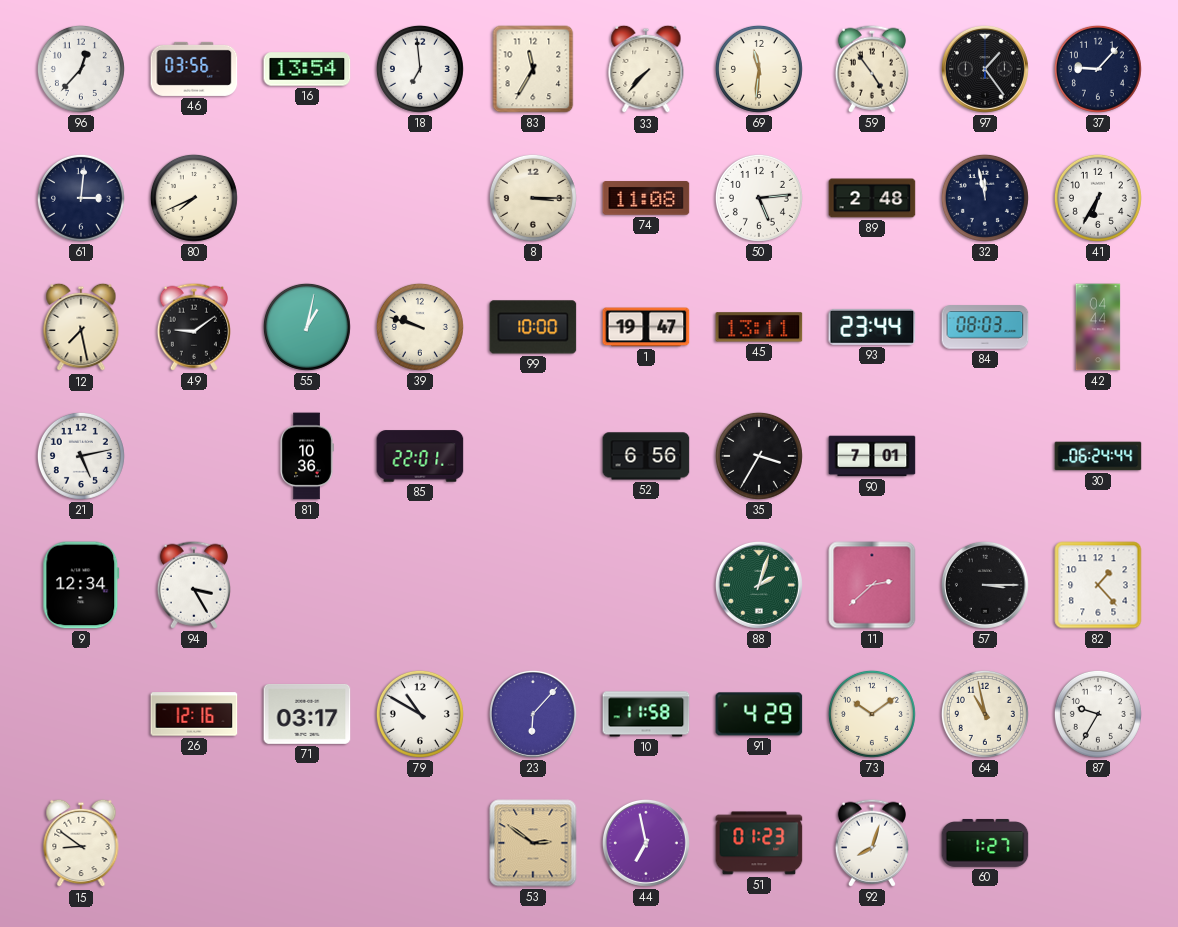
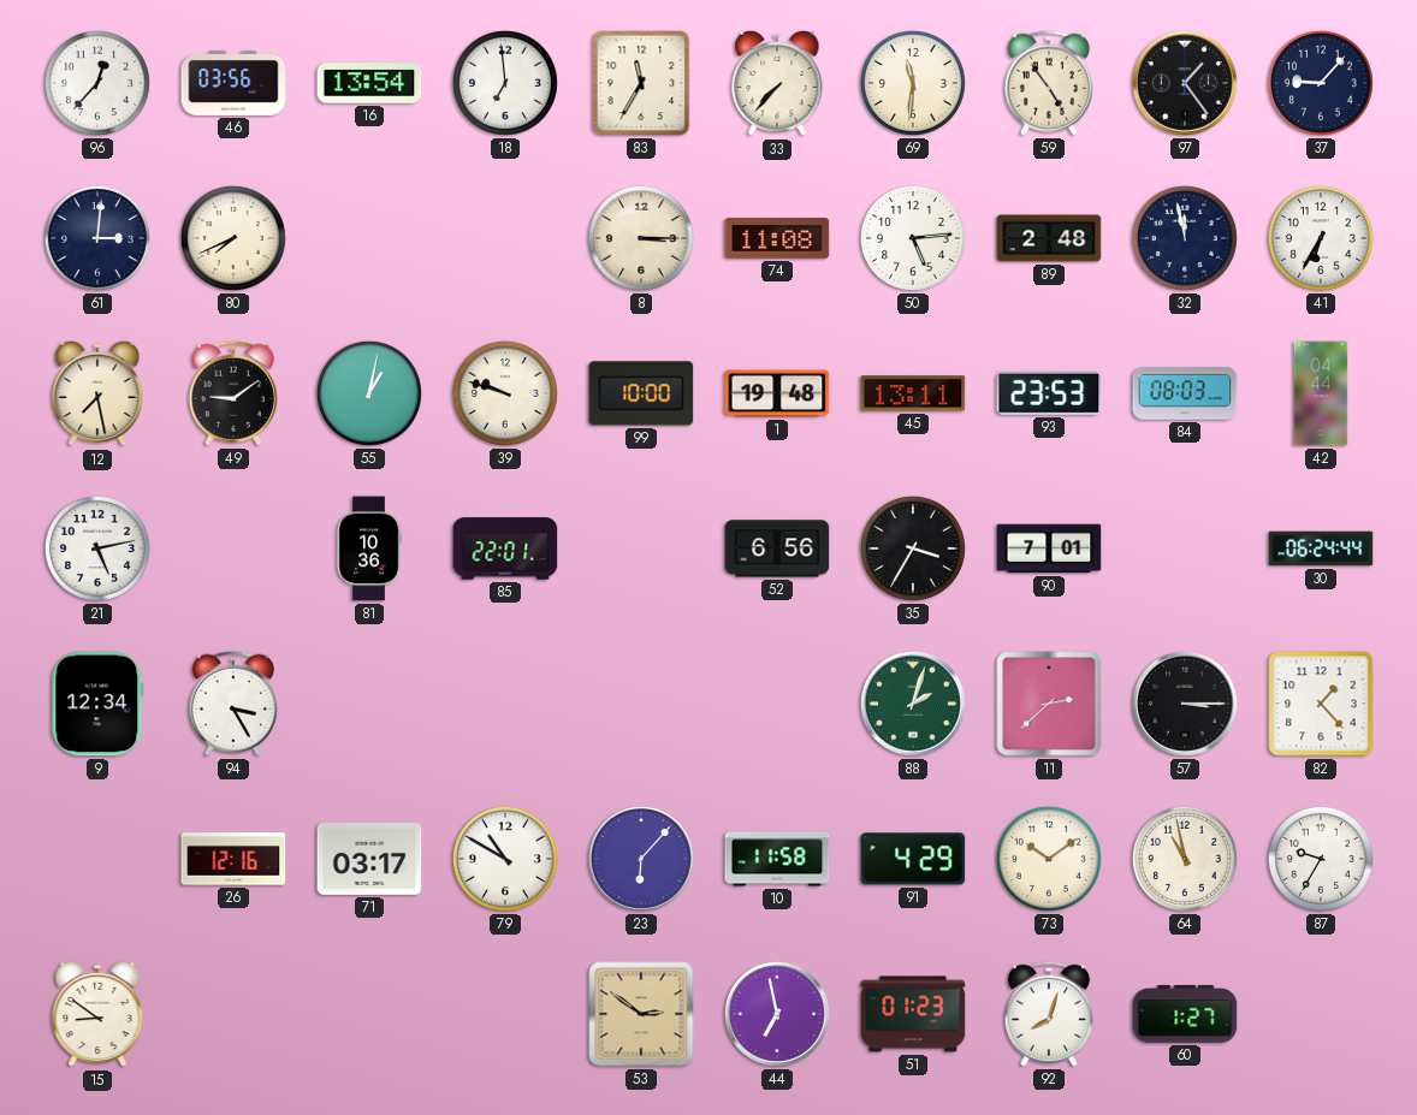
1: 19:47 -> 19:48 (777, 393)
93: 23:44 -> 23:53 (1049, 393)
